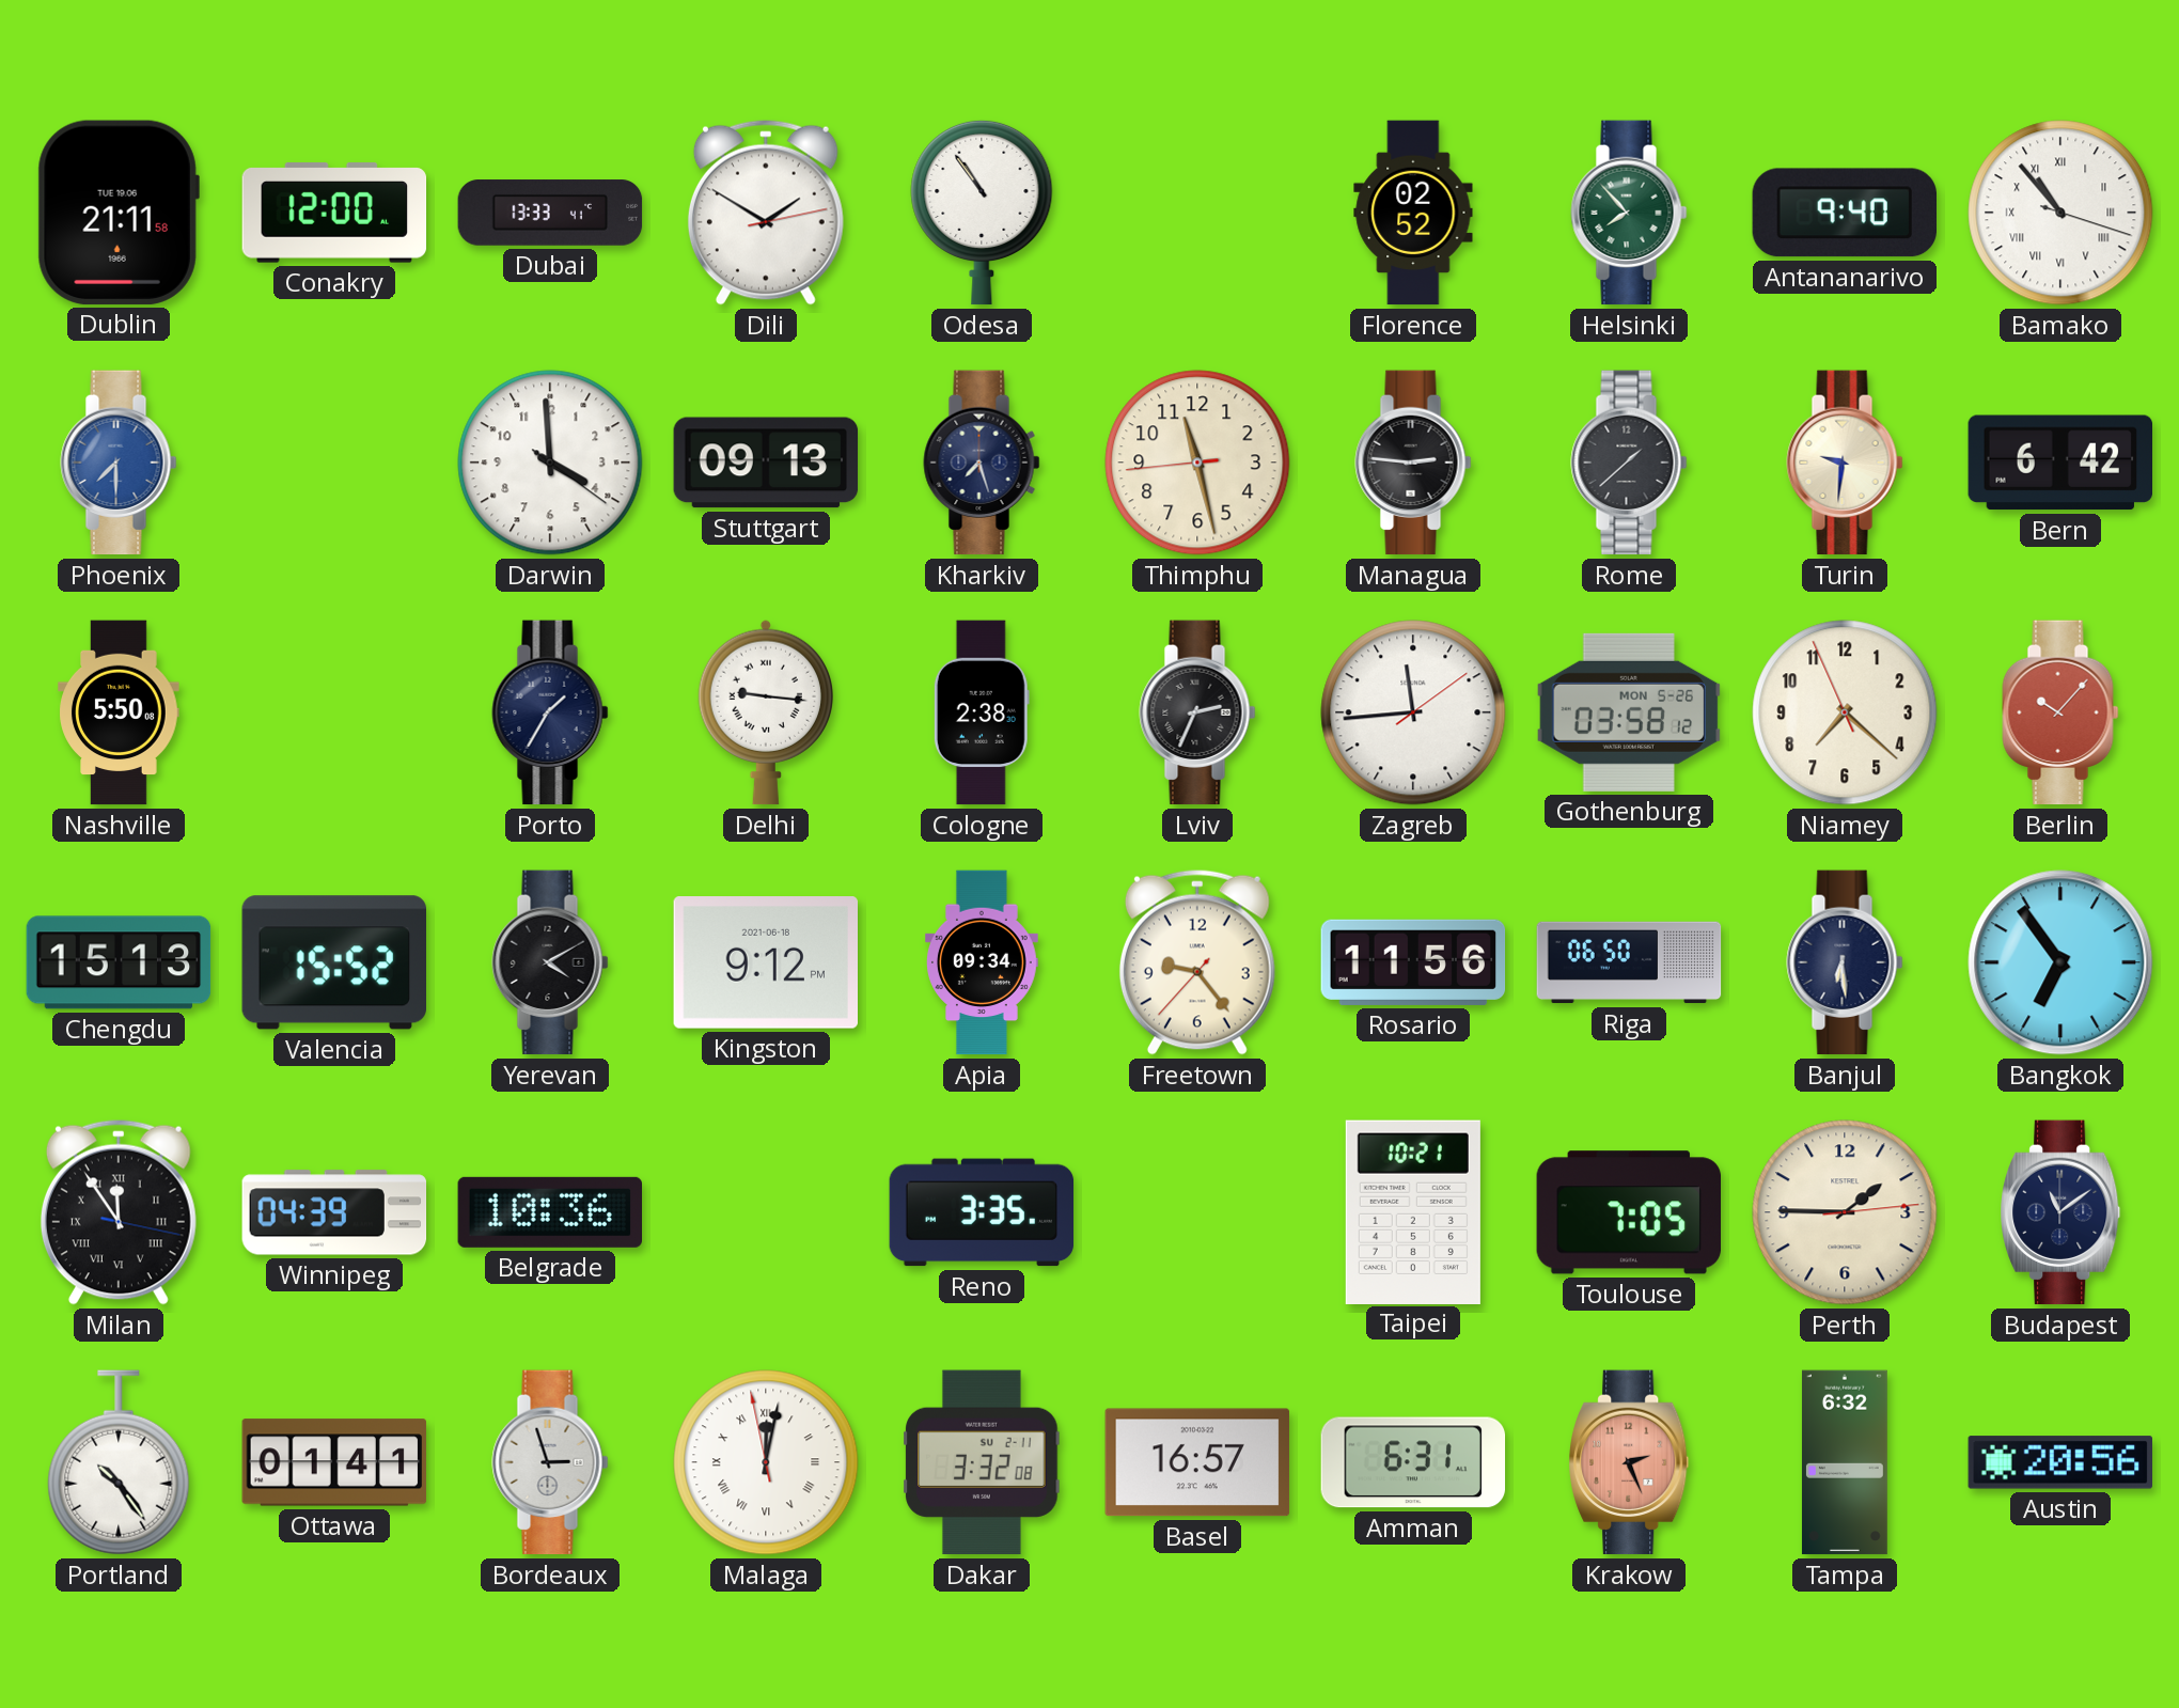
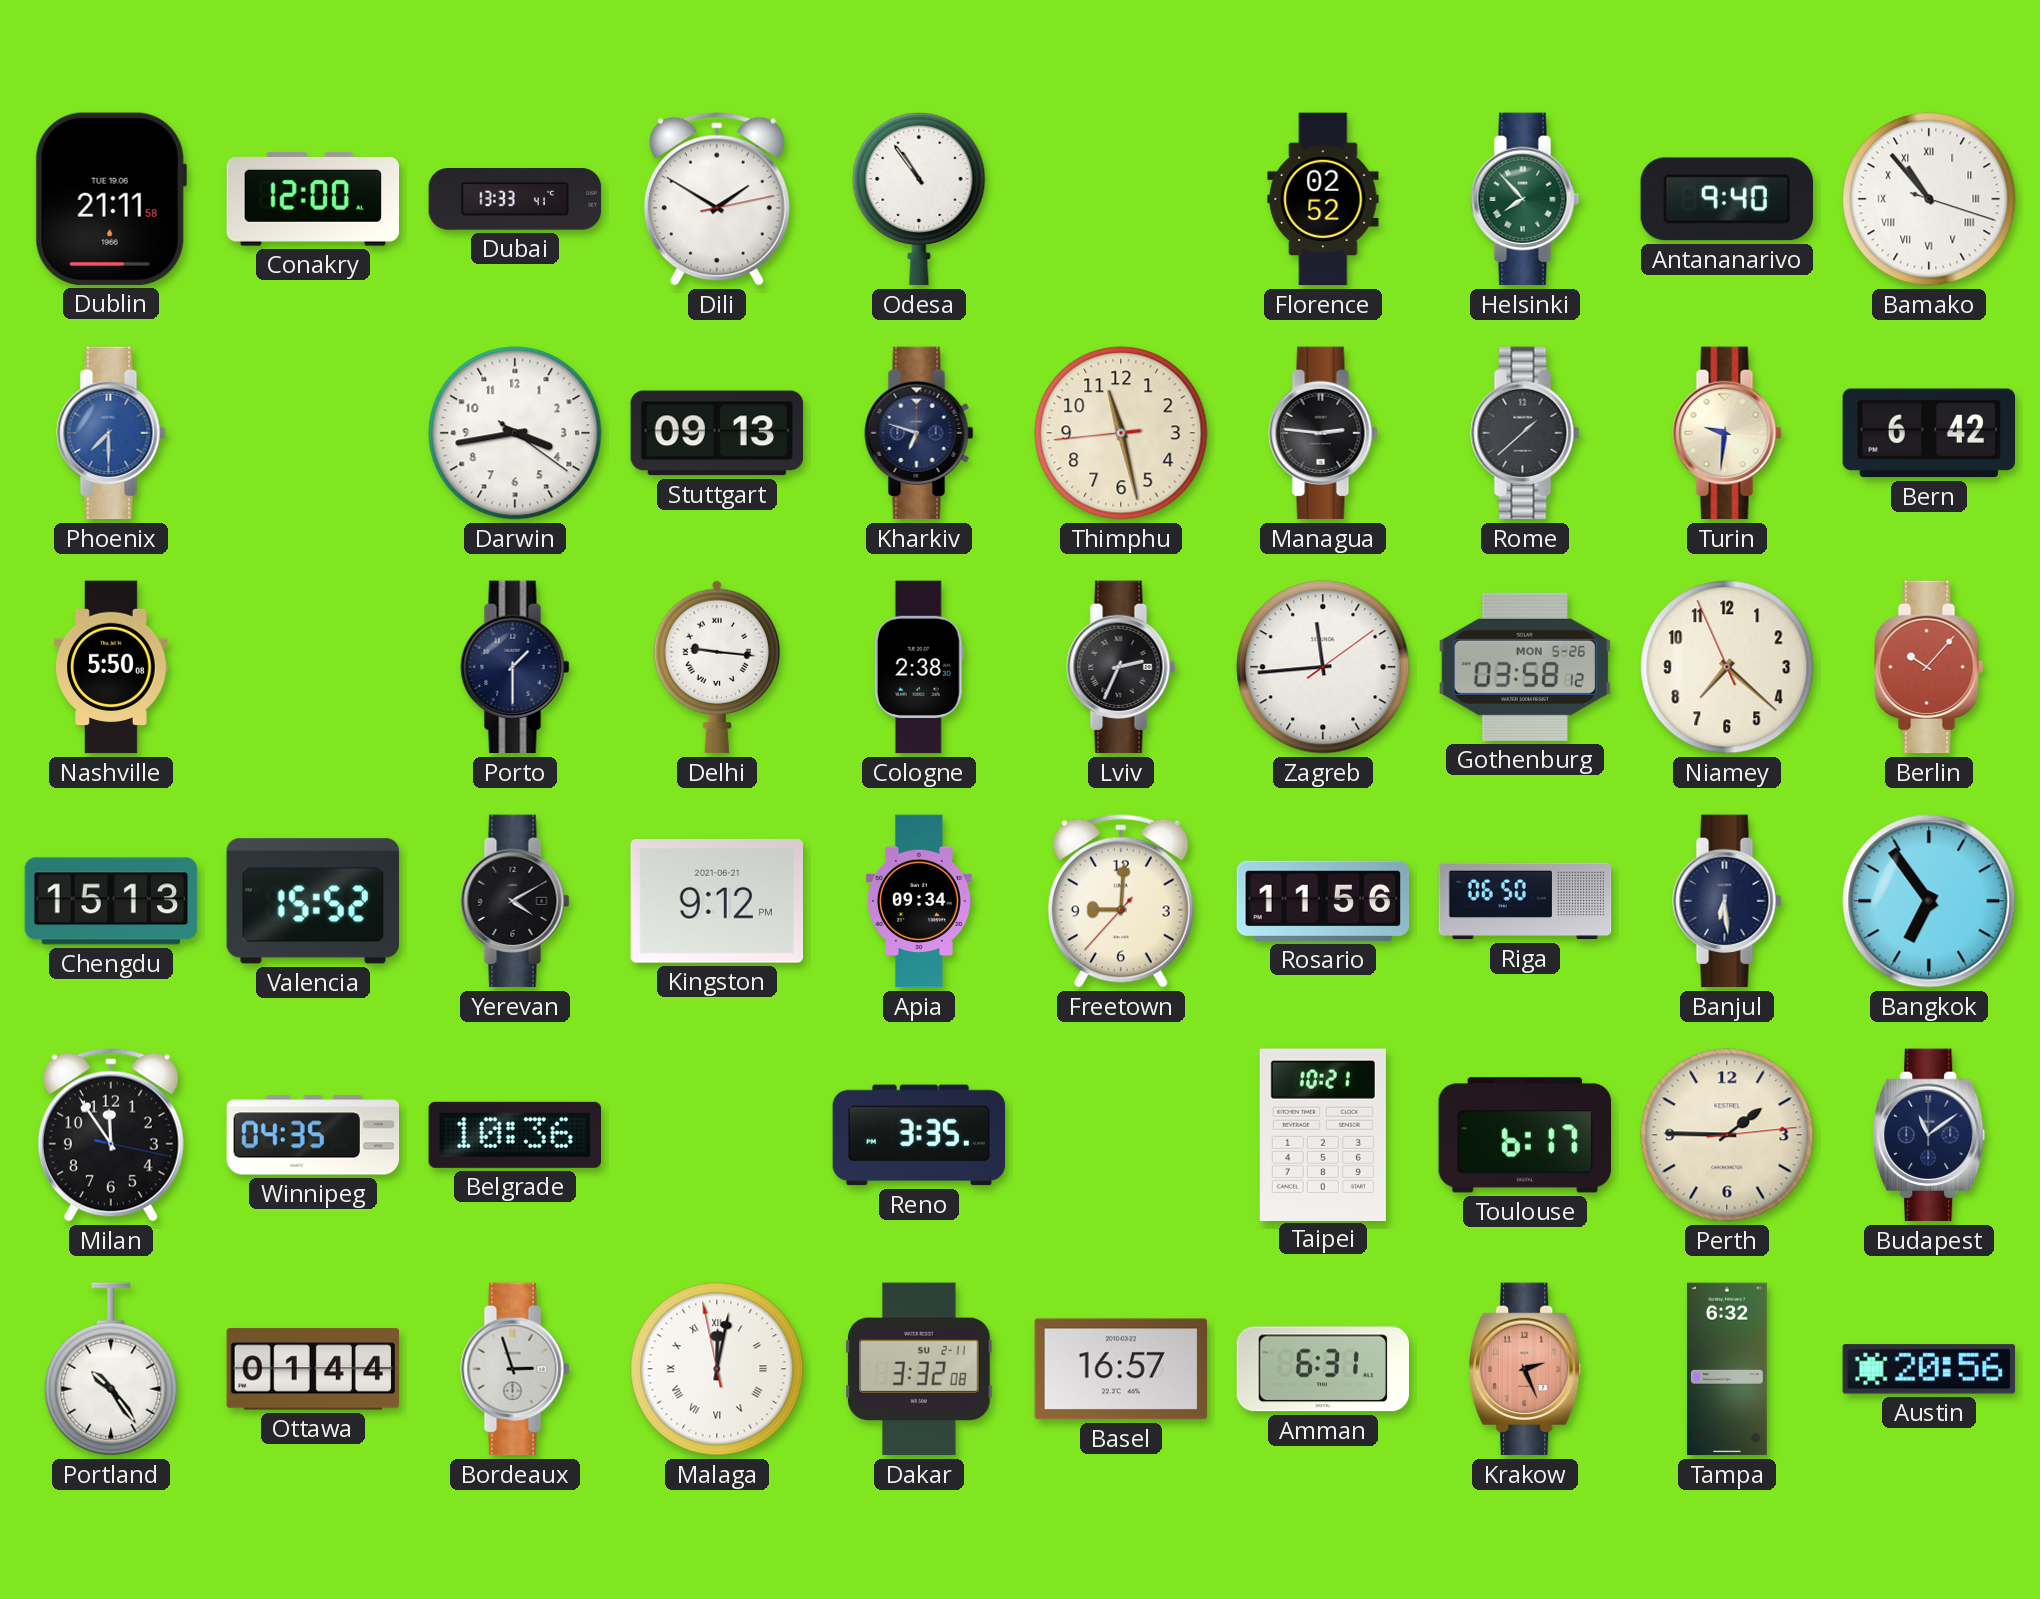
Darwin: 3:59 -> 3:43 (515, 433)
Kharkiv: 7:27 -> 6:48 (919, 433)
Porto: 1:35 -> 1:30 (515, 667)
Kingston date: 2021-06-18 -> 2021-06-21 (716, 902)
Freetown: 9:23 -> 9:00 (1121, 901)
Milan numerals: Roman -> Arabic (111, 1135)
Winnipeg: 04:39 -> 04:35 (313, 1135)
Toulouse: 7:05 -> 6:17 (1524, 1135)
Ottawa: 01:41 -> 01:44 (313, 1369)
